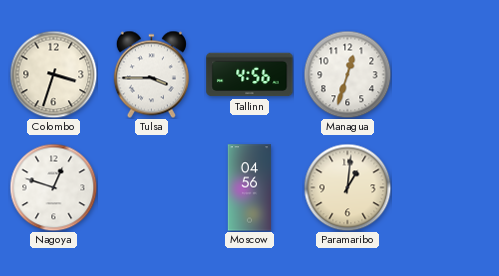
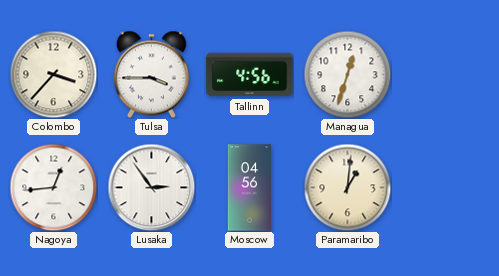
Colombo: 3:33 -> 3:37 (53, 74)
Nagoya: 12:48 -> 12:44 (53, 187)
Lusaka: none -> 2:54 (151, 187)
